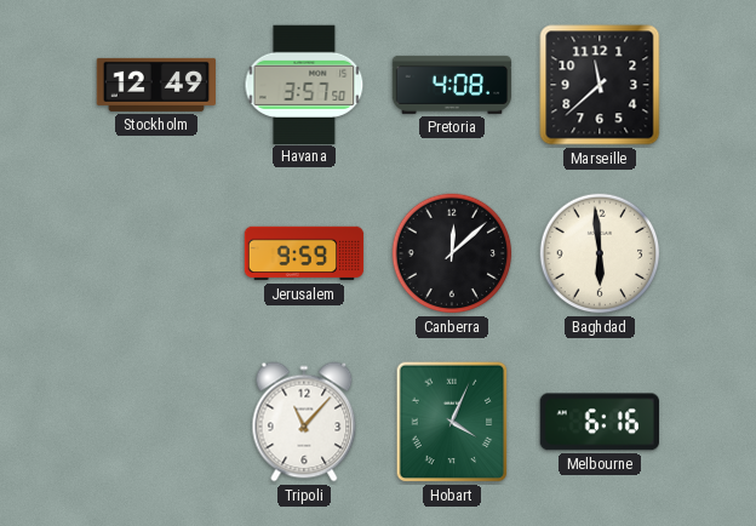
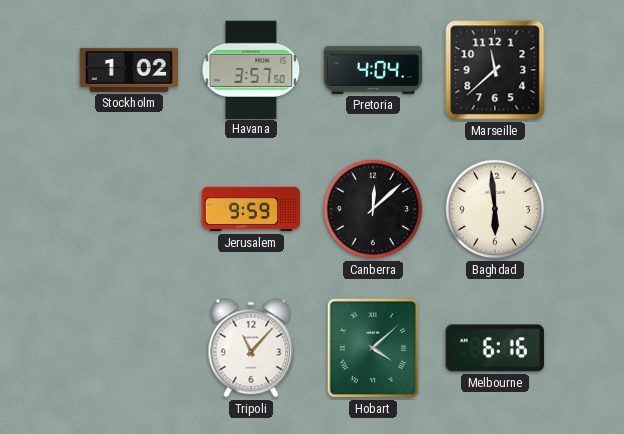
Stockholm: 12:49 -> 1:02 (128, 70)
Pretoria: 4:08 -> 4:04 (373, 70)
Hobart: 4:04 -> 4:08 (373, 348)
